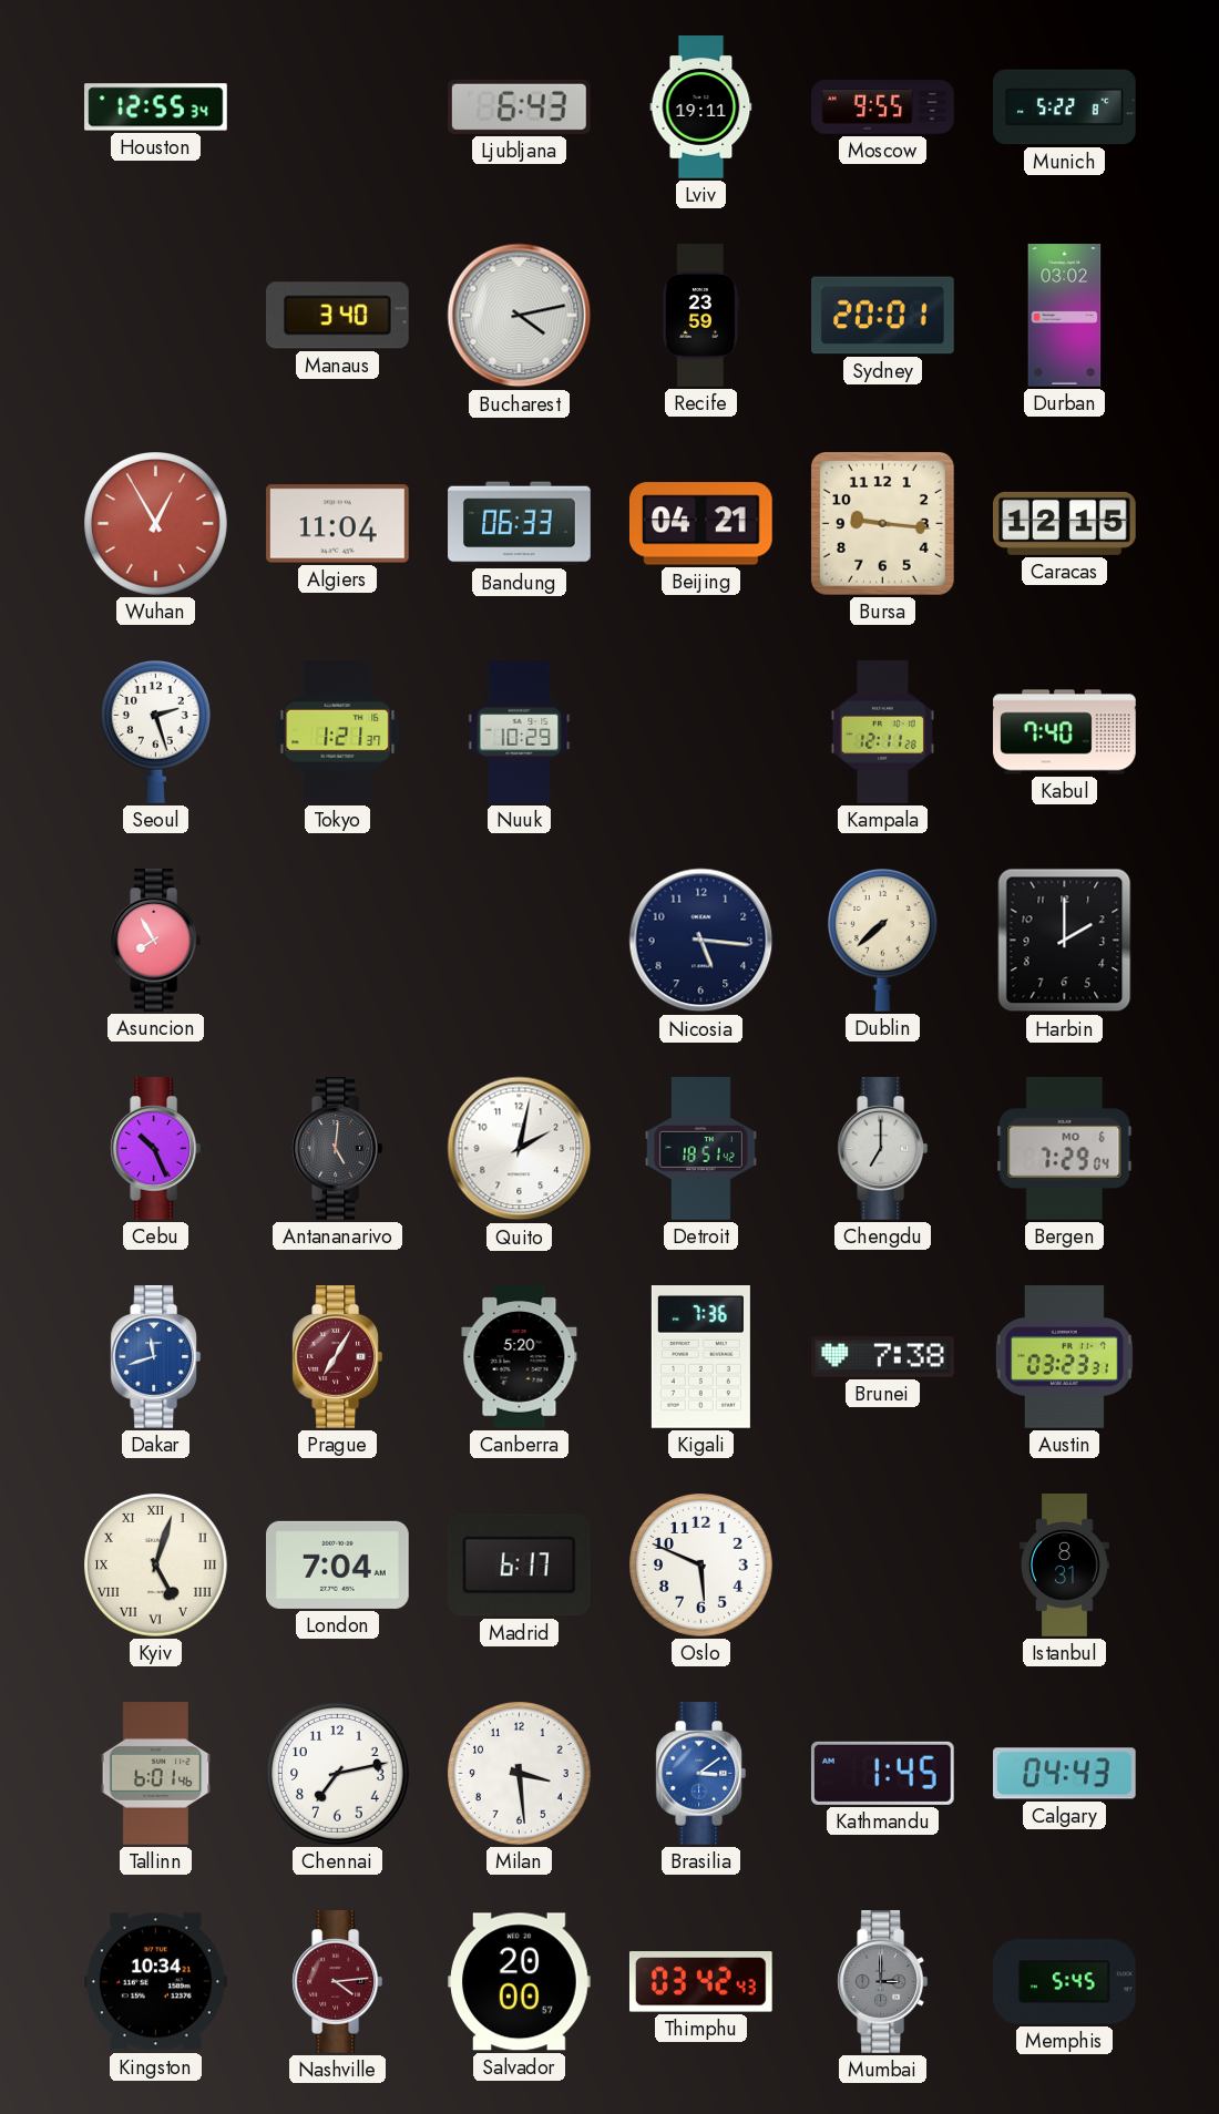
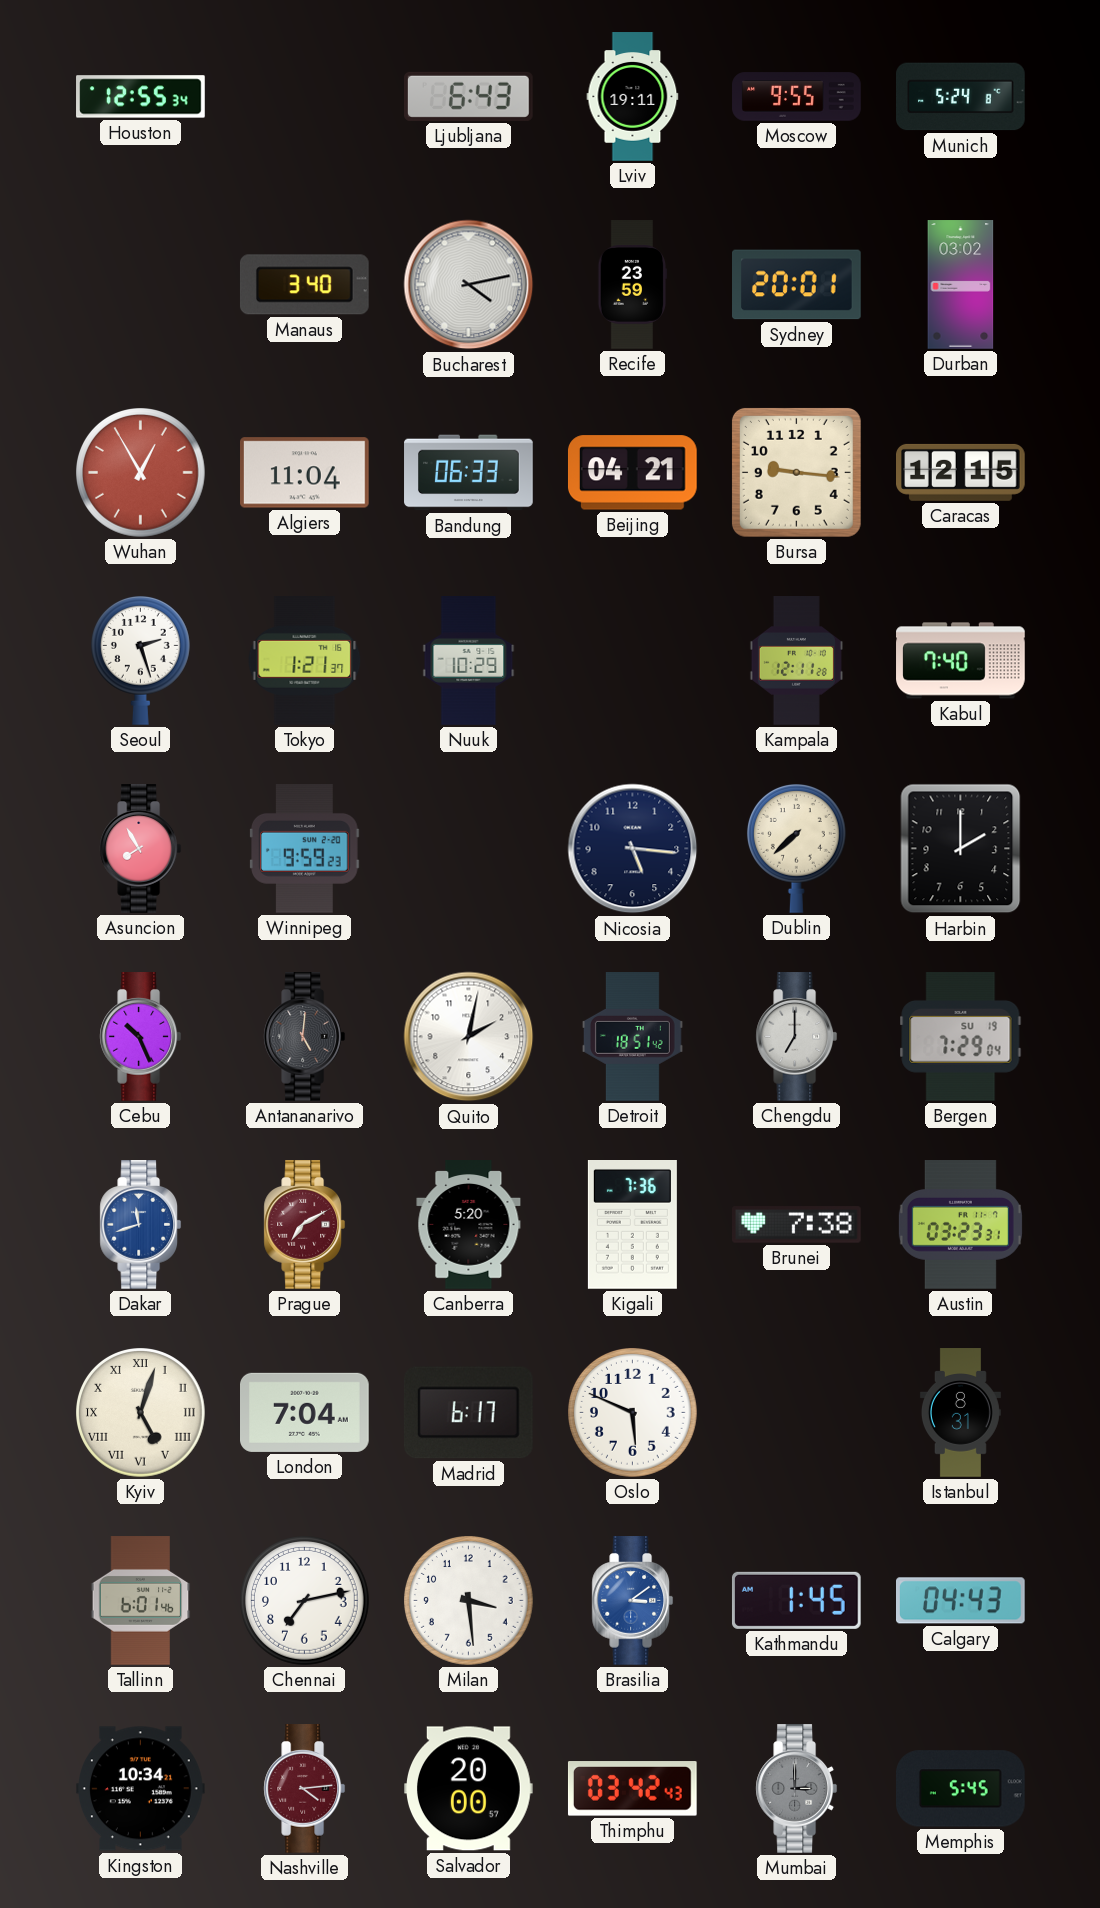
Munich: 5:22 -> 5:24 (961, 97)
Winnipeg: none -> 9:59 (305, 849)
Bergen date: MO 6 -> SU 19 (961, 1037)
Prague: 7:05 -> 7:10 (304, 1225)
